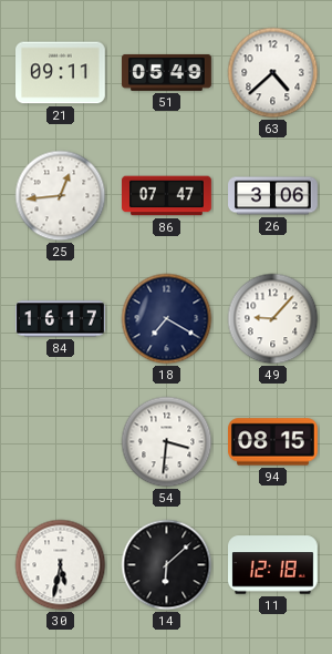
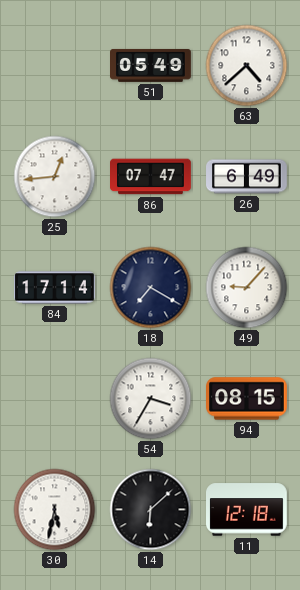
21: 09:11 -> none (61, 73)
26: 3:06 -> 6:49 (247, 177)
84: 16:17 -> 17:14 (55, 288)
54: 3:31 -> 3:35 (151, 399)
